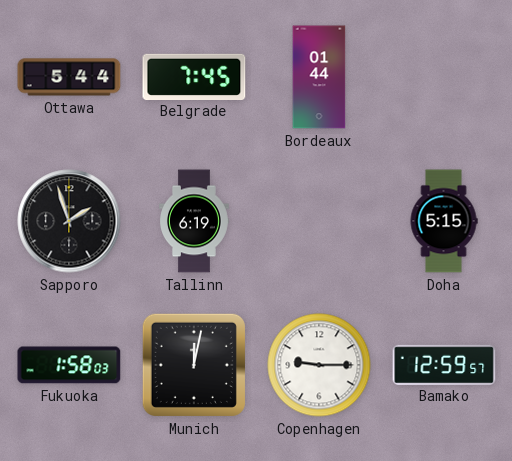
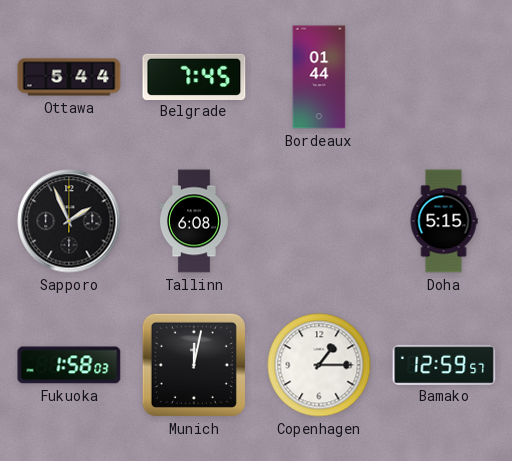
Sapporo: 1:57 -> 1:56 (69, 221)
Tallinn: 6:19 -> 6:08 (195, 221)
Copenhagen: 9:15 -> 1:15 (319, 365)
